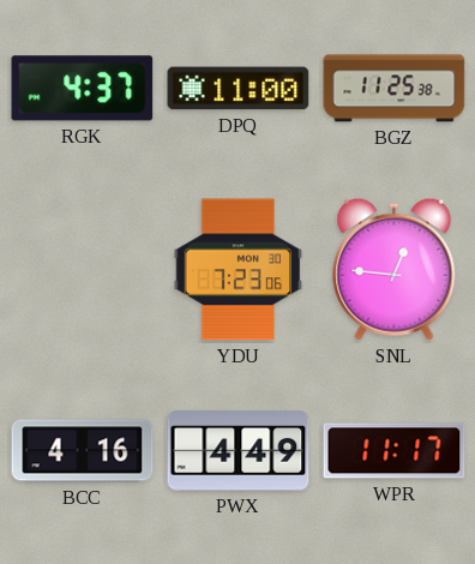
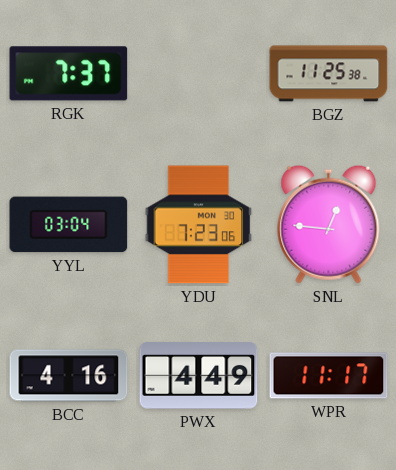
RGK: 4:37 -> 7:37 (69, 74)
DPQ: 11:00 -> none (239, 89)
YYL: none -> 03:04 (69, 225)
